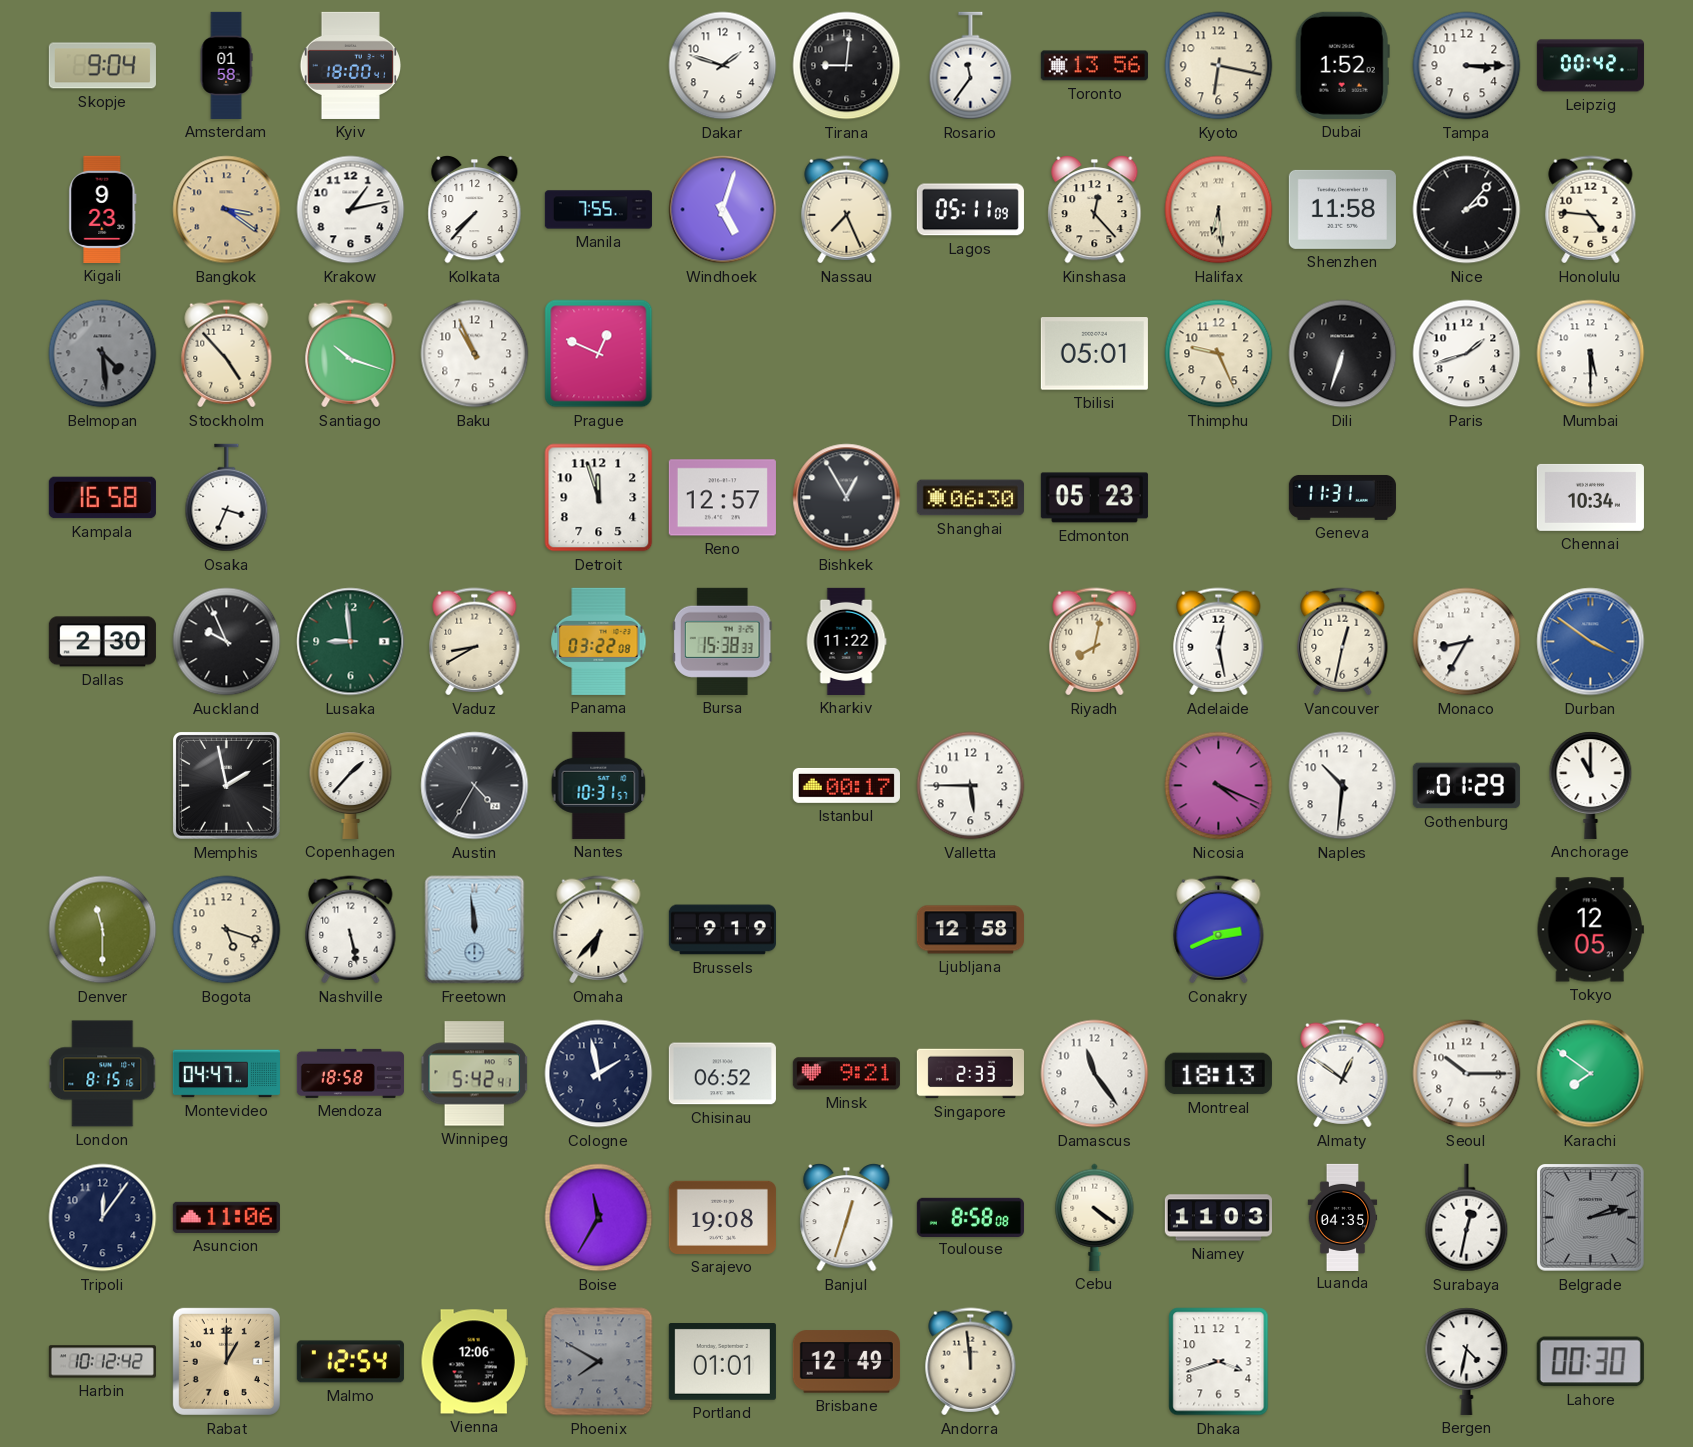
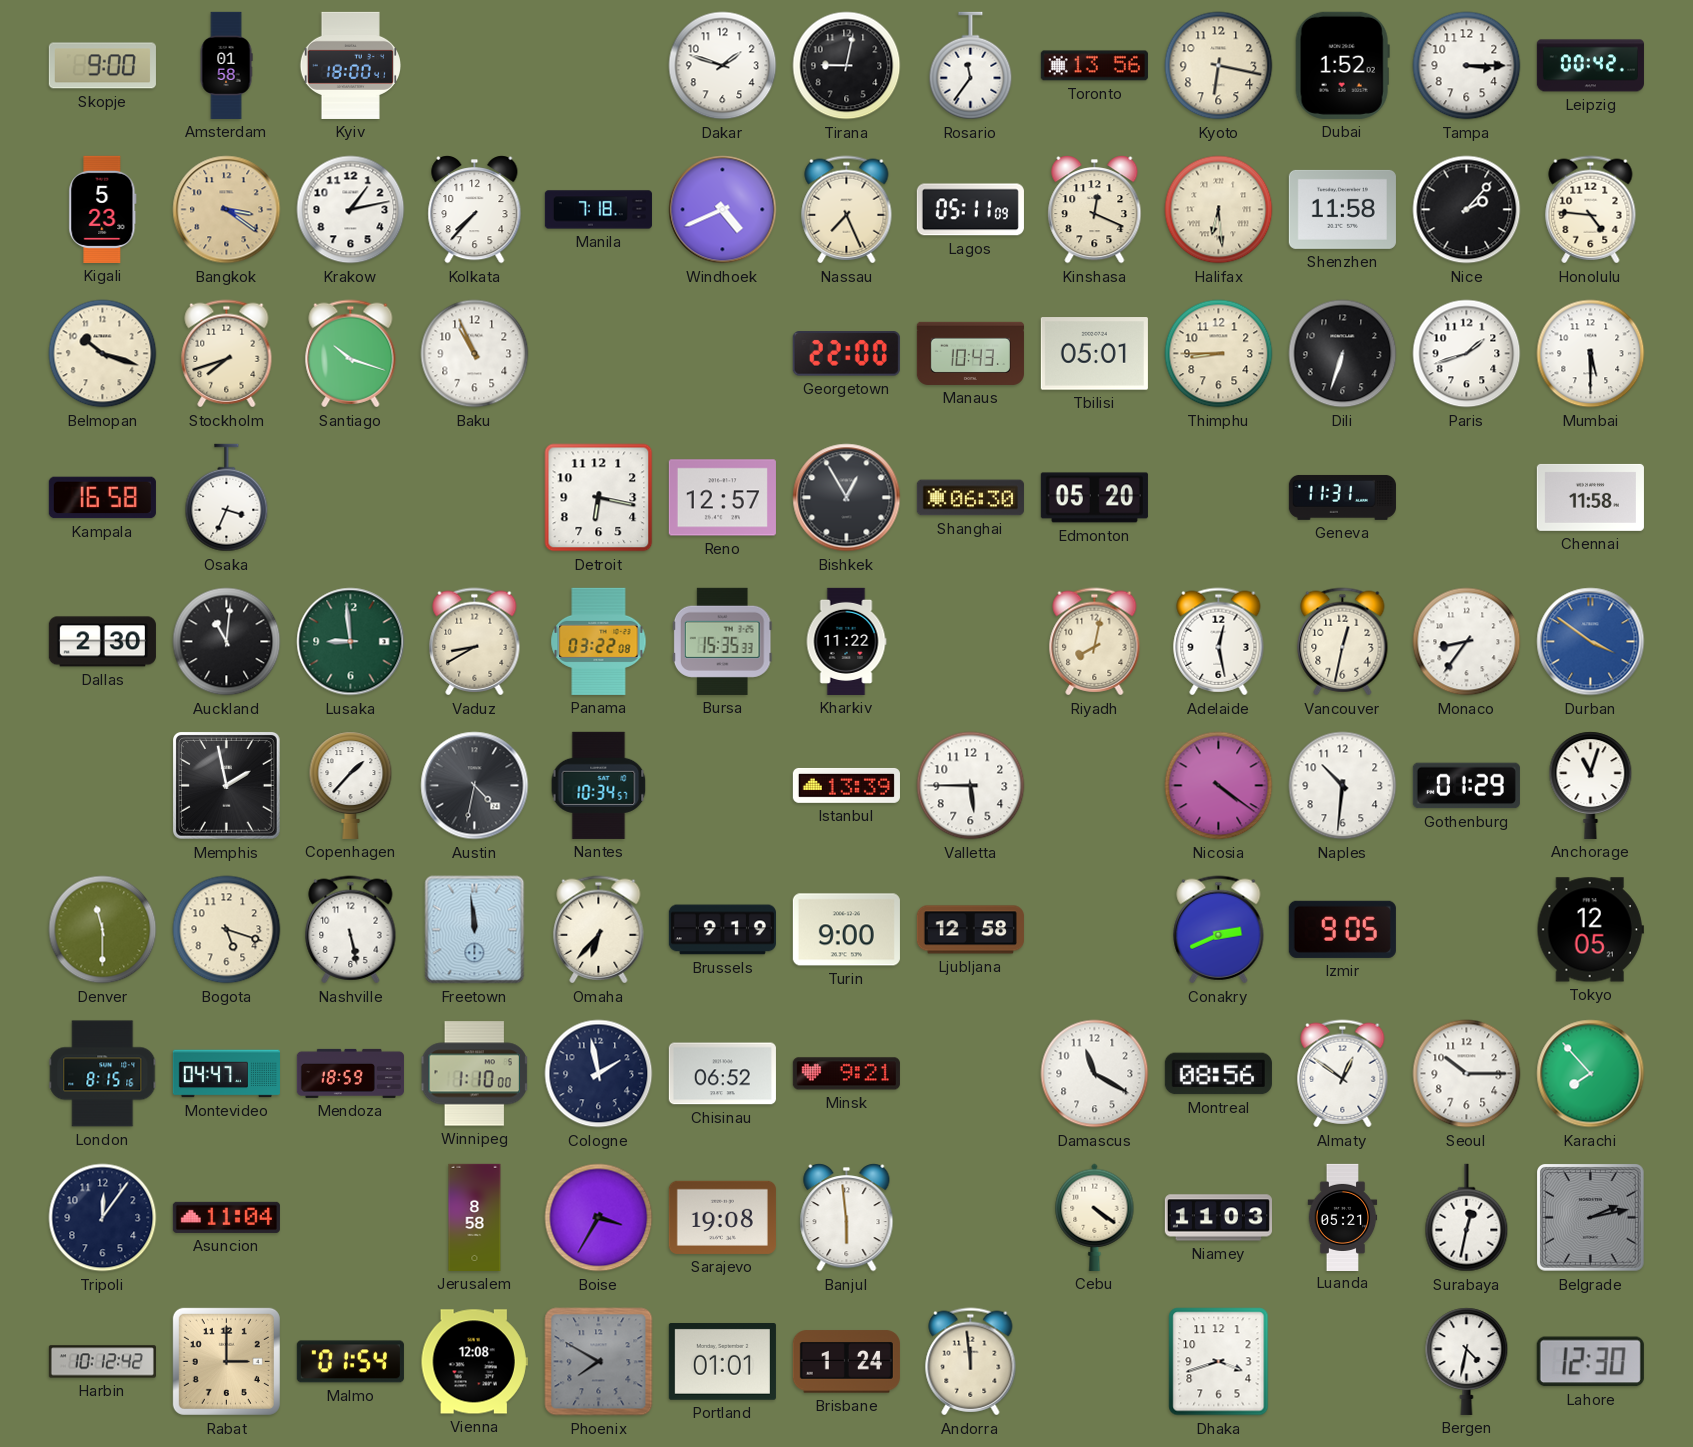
Skopje: 9:04 -> 9:00 (102, 66)
Tirana: 9:01 -> 9:02 (847, 66)
Kigali: 9:23 -> 5:23 (103, 209)
Manila: 7:55 -> 7:18 (598, 210)
Windhoek: 5:03 -> 4:41 (723, 210)
Kinshasa: 12:23 -> 12:19 (1095, 210)
Belmopan: 4:29 -> 10:18 (103, 354)
Belmopan dial: grey -> cream (103, 354)
Stockholm: 4:53 -> 7:42 (227, 354)
Prague: 12:49 -> none (599, 354)
Georgetown: none -> 22:00 (846, 354)
Manaus: none -> 10:43 (970, 353)
Thimphu: 9:26 -> 8:45 (1219, 354)
Detroit: 11:57 -> 6:17 (599, 498)
Edmonton: 05:23 -> 05:20 (1094, 498)
Chennai: 10:34 -> 11:58 (1590, 497)
Auckland: 9:56 -> 11:01 (227, 642)
Bursa: 15:38 -> 15:35 (722, 641)
Monaco: 8:35 -> 8:36 (1467, 642)
Austin: 4:35 -> 4:32 (475, 786)
Nantes: 10:31 -> 10:34 (599, 785)
Istanbul: 00:17 -> 13:39 (846, 785)
Nicosia: 4:19 -> 4:21 (1219, 786)
Anchorage: 11:00 -> 11:03 (1591, 785)
Turin: none -> 9:00 (846, 930)
Izmir: none -> 9:05 (1342, 929)
Mendoza: 18:58 -> 18:59 (350, 1073)
Winnipeg: 5:42 -> 1:10 (474, 1074)
Singapore: 2:33 -> none (970, 1074)
Damascus: 11:24 -> 11:20 (1095, 1074)
Montreal: 18:13 -> 08:56 (1218, 1074)
Karachi: 7:51 -> 7:53 (1591, 1074)
Asuncion: 11:06 -> 11:04 (226, 1217)
Jerusalem: none -> 8:58 (475, 1217)
Boise: 11:35 -> 3:35 (599, 1218)
Banjul: 12:33 -> 5:59 (847, 1218)
Toulouse: 8:58 -> none (970, 1217)
Luanda: 04:35 -> 05:21 (1343, 1217)
Rabat: 1:00 -> 3:00 (226, 1361)
Malmo: 12:54 -> 01:54 (350, 1362)
Vienna: 12:06 -> 12:08 (474, 1362)
Brisbane: 12:49 -> 1:24 (846, 1362)
Lahore: 00:30 -> 12:30 (1590, 1362)
